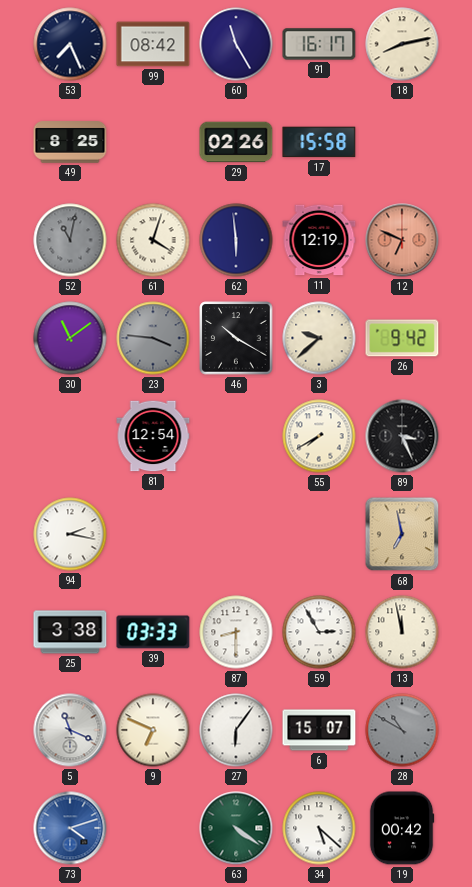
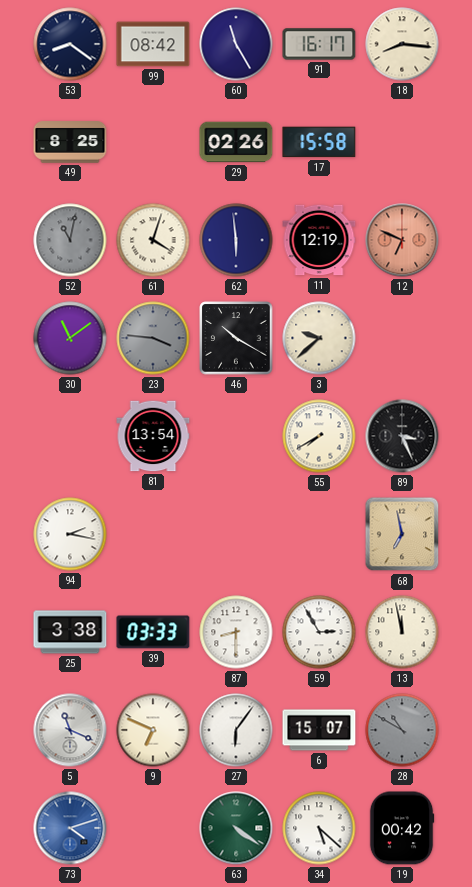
53: 7:26 -> 8:21 (70, 44)
18: 8:13 -> 8:16 (402, 44)
26: 9:42 -> none (402, 338)
81: 12:54 -> 13:54 (153, 436)
